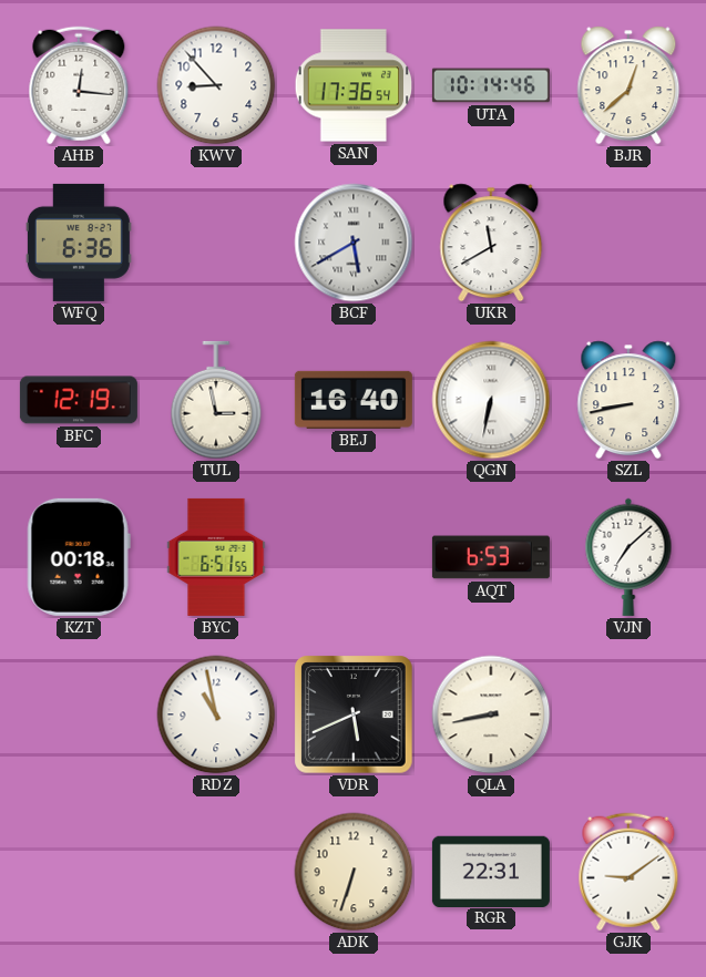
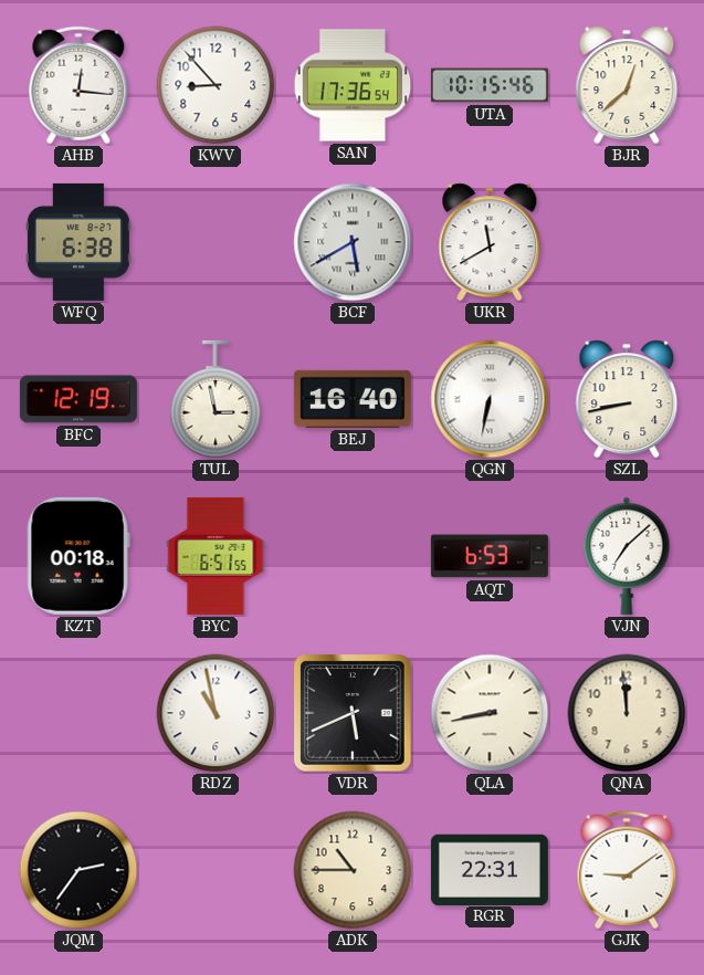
UTA: 10:14 -> 10:15 (490, 85)
WFQ: 6:36 -> 6:38 (78, 242)
QNA: none -> 11:59 (627, 713)
JQM: none -> 2:36 (78, 870)
ADK: 6:33 -> 10:45 (353, 870)
